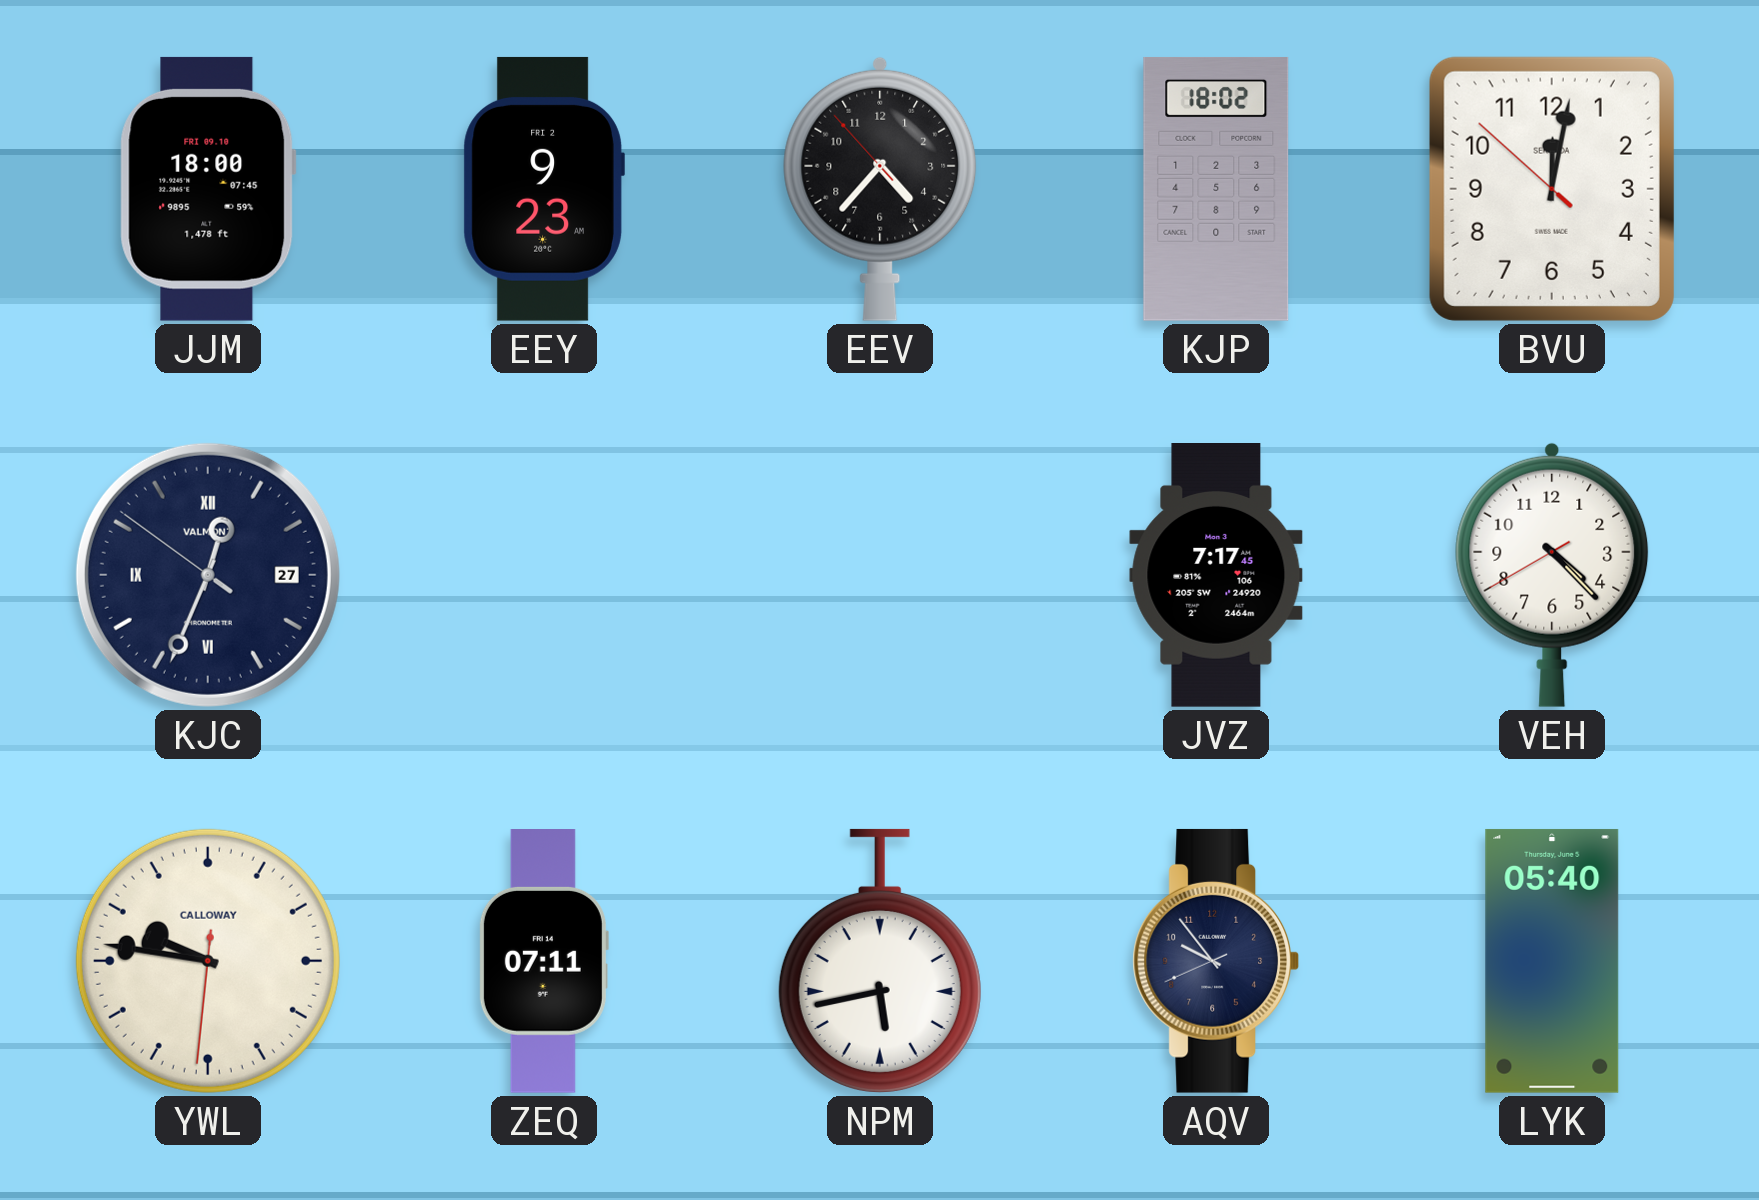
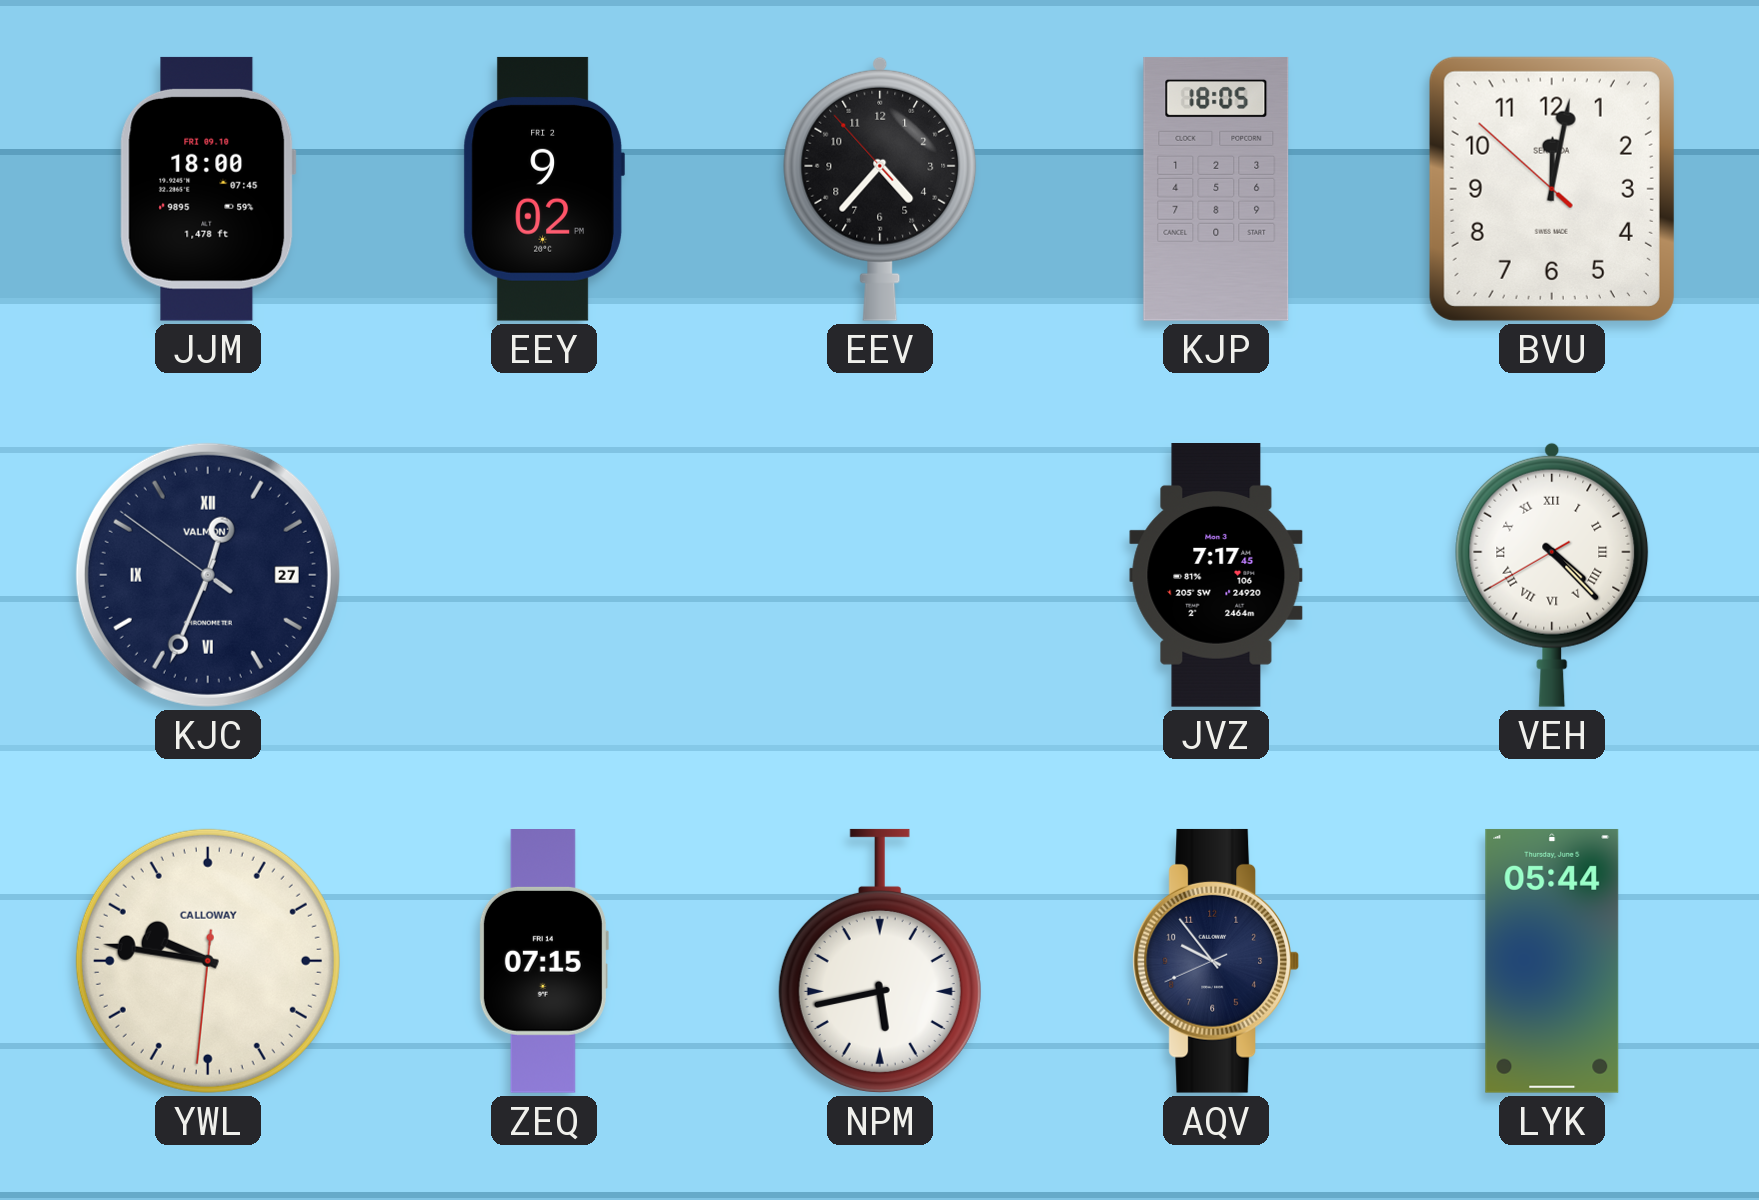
EEY: 9:23 -> 9:02 (544, 189)
KJP: 18:02 -> 18:05 (1216, 189)
VEH numerals: Arabic -> Roman (1552, 575)
ZEQ: 07:11 -> 07:15 (543, 962)
LYK: 05:40 -> 05:44 (1552, 961)
